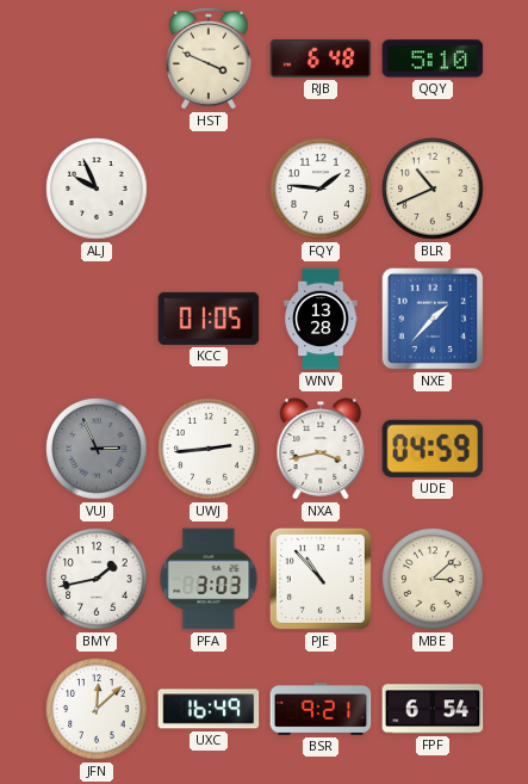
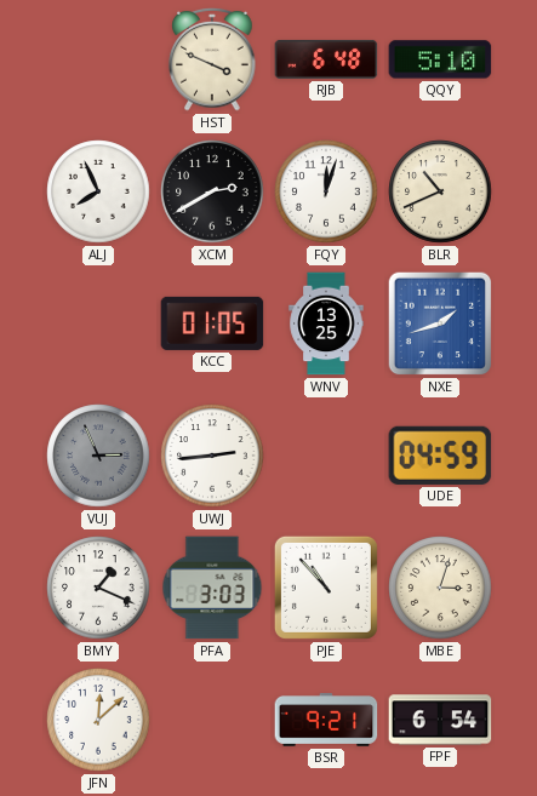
ALJ: 9:56 -> 7:56 (98, 191)
XCM: none -> 2:40 (212, 191)
FQY: 1:46 -> 12:03 (326, 191)
WNV: 13:28 -> 13:25 (326, 323)
NXE: 1:37 -> 1:42 (440, 323)
NXA: 3:43 -> none (321, 449)
BMY: 1:43 -> 1:19 (98, 588)
MBE: 3:08 -> 3:03 (440, 588)
UXC: 16:49 -> none (209, 709)
